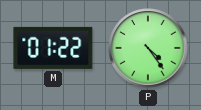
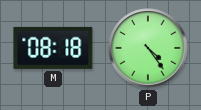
M: 01:22 -> 08:18 (53, 48)
